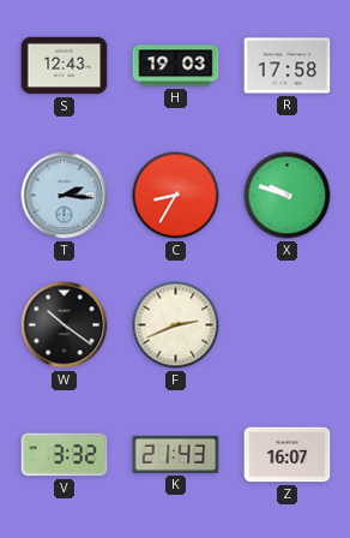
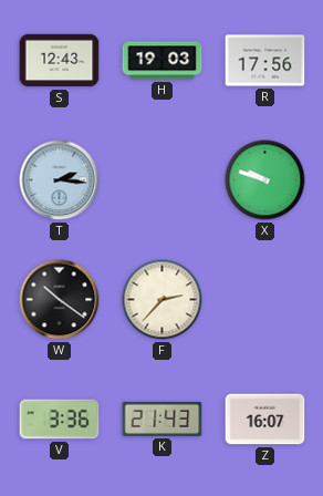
R: 17:58 -> 17:56 (265, 61)
C: 8:35 -> none (176, 196)
F: 2:41 -> 2:37 (163, 300)
V: 3:32 -> 3:36 (60, 420)
